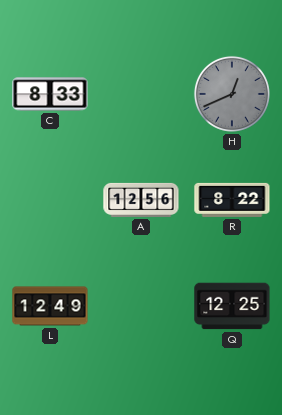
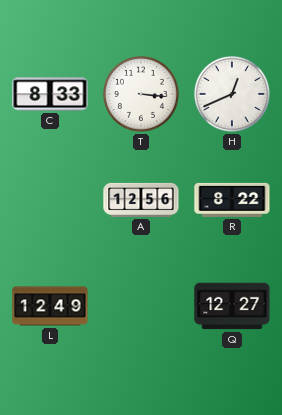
T: none -> 3:16 (141, 94)
H dial: grey -> white (232, 94)
Q: 12:25 -> 12:27 (232, 306)
